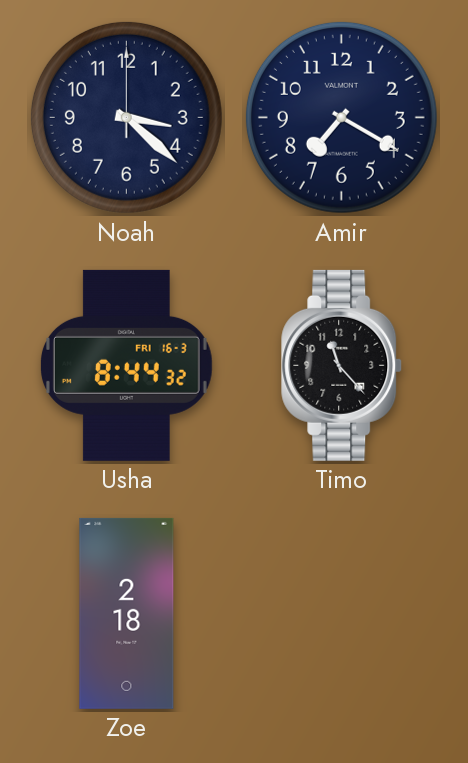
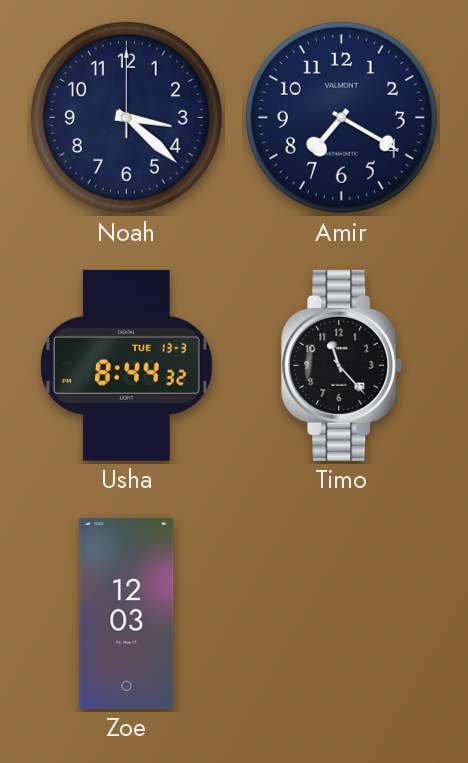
Usha date: FRI 16-3 -> TUE 13-3 (127, 365)
Zoe: 2:18 -> 12:03 (127, 613)
